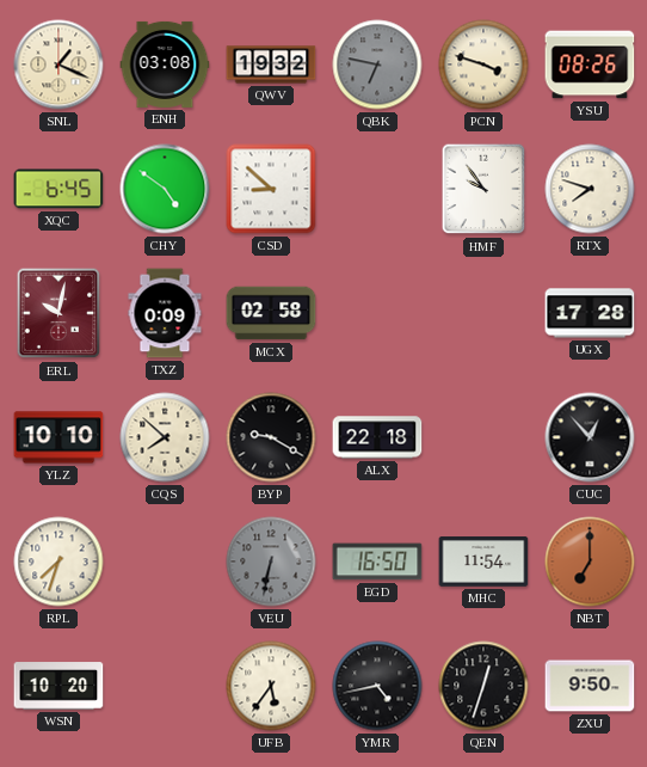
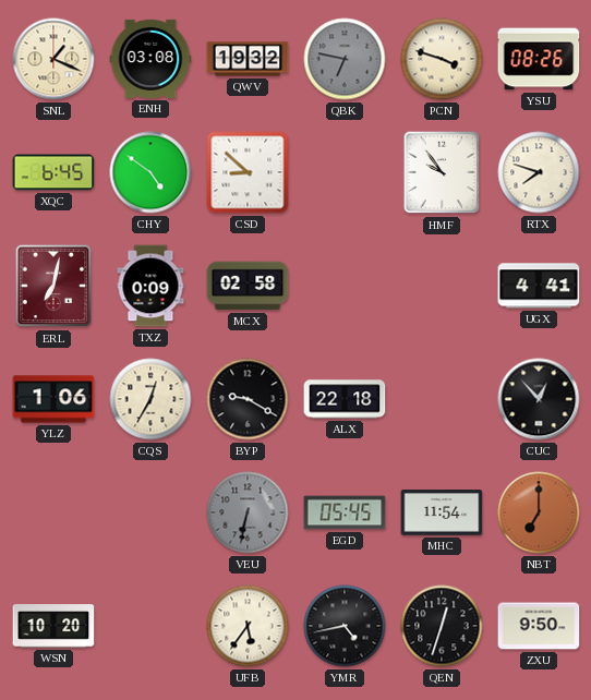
ERL: 10:02 -> 7:02 (53, 286)
UGX: 17:28 -> 4:41 (539, 286)
YLZ: 10:10 -> 1:06 (53, 399)
CQS: 7:52 -> 12:35 (150, 399)
RPL: 7:33 -> none (58, 562)
EGD: 16:50 -> 05:45 (345, 512)
